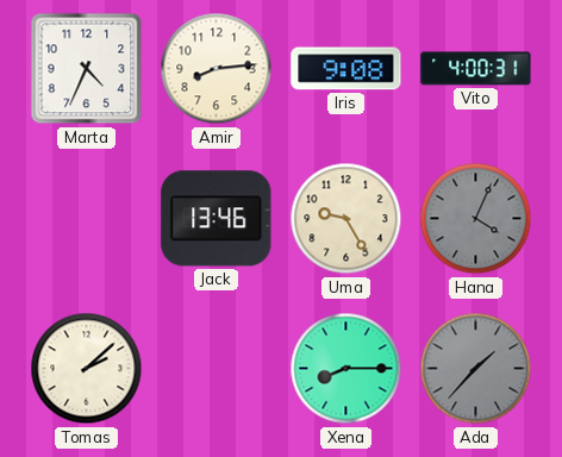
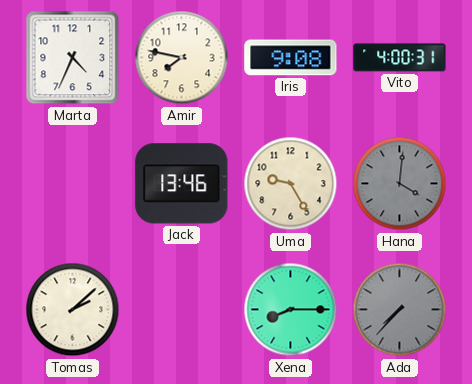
Amir: 8:14 -> 7:47 (182, 58)
Hana: 4:04 -> 4:01 (400, 184)
Ada: 1:37 -> 7:37 (400, 310)
